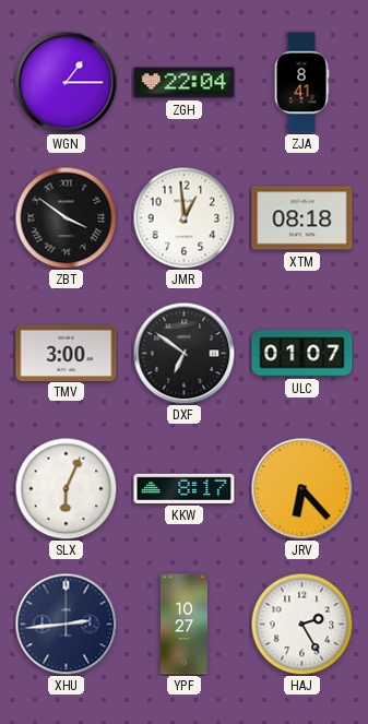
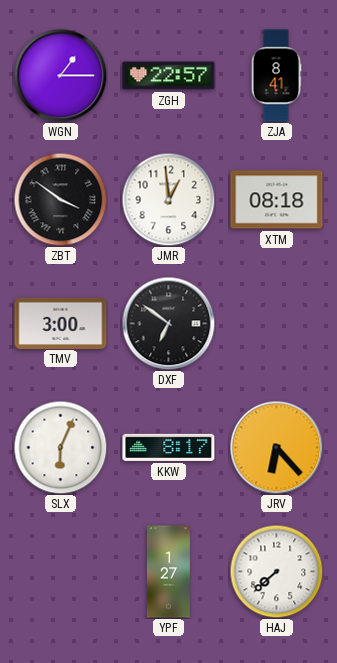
ZGH: 22:04 -> 22:57 (169, 76)
ULC: 01:07 -> none (302, 354)
XHU: 2:44 -> none (66, 624)
YPF: 10:27 -> 1:27 (168, 572)
HAJ: 2:25 -> 7:38 (276, 571)
